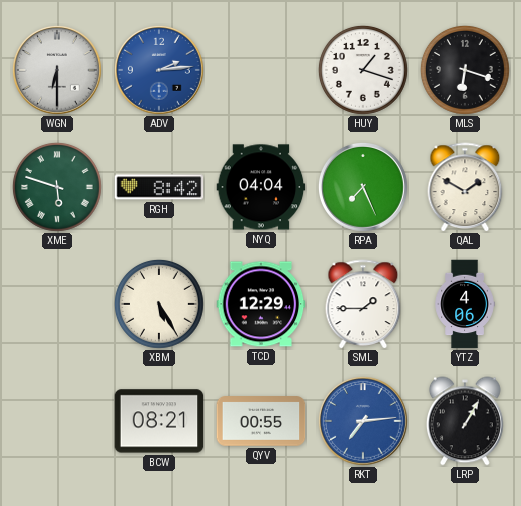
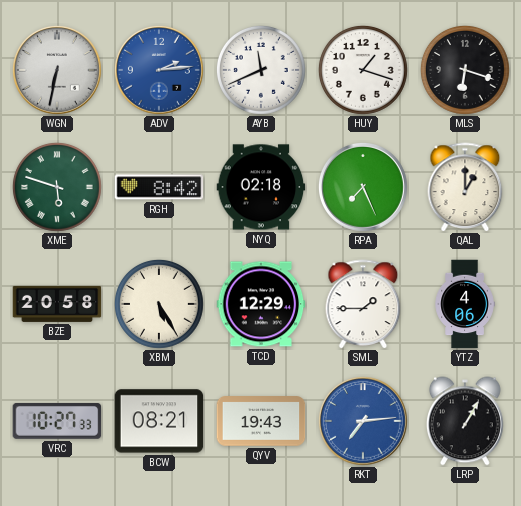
WGN: 6:30 -> 6:32 (57, 70)
AYB: none -> 11:41 (261, 70)
NYQ: 04:04 -> 02:18 (261, 187)
QAL: 1:50 -> 1:00 (465, 187)
BZE: none -> 20:58 (57, 304)
VRC: none -> 10:27 (57, 421)
QYV: 00:55 -> 19:43 (261, 421)
